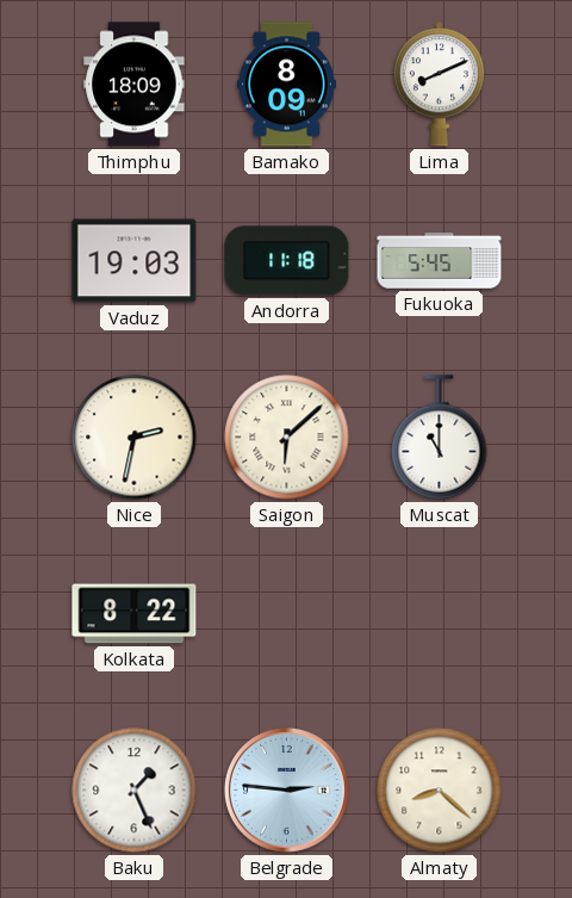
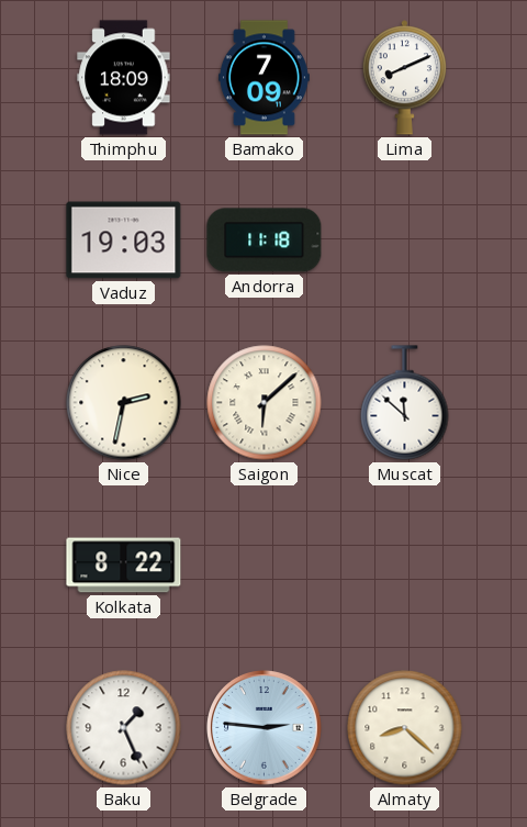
Bamako: 8:09 -> 7:09 (263, 78)
Fukuoka: 5:45 -> none (440, 261)
Muscat: 11:00 -> 11:52 (405, 403)
